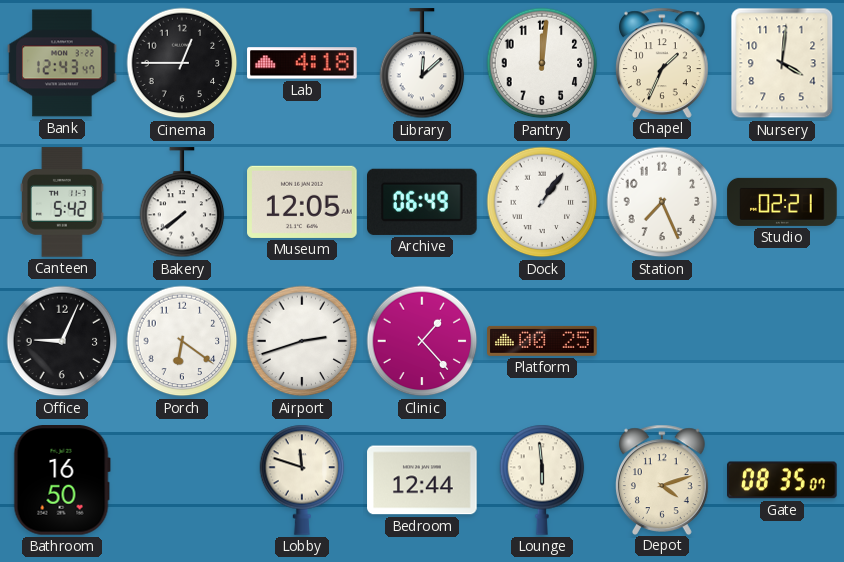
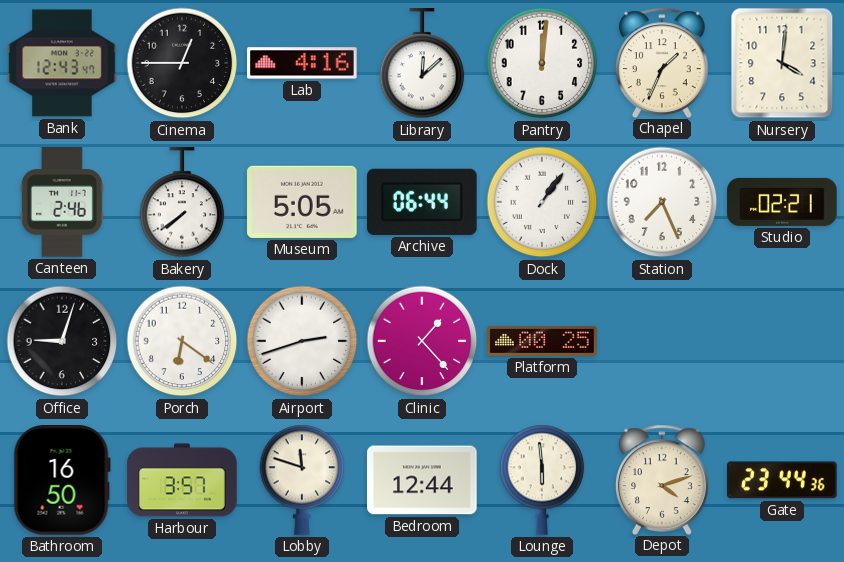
Lab: 4:18 -> 4:16 (302, 63)
Canteen: 5:42 -> 2:46 (63, 202)
Museum: 12:05 -> 5:05 (302, 202)
Archive: 06:49 -> 06:44 (423, 202)
Office: 9:04 -> 9:03 (62, 341)
Harbour: none -> 3:57 (182, 480)
Gate: 08:35 -> 23:44 (782, 480)
